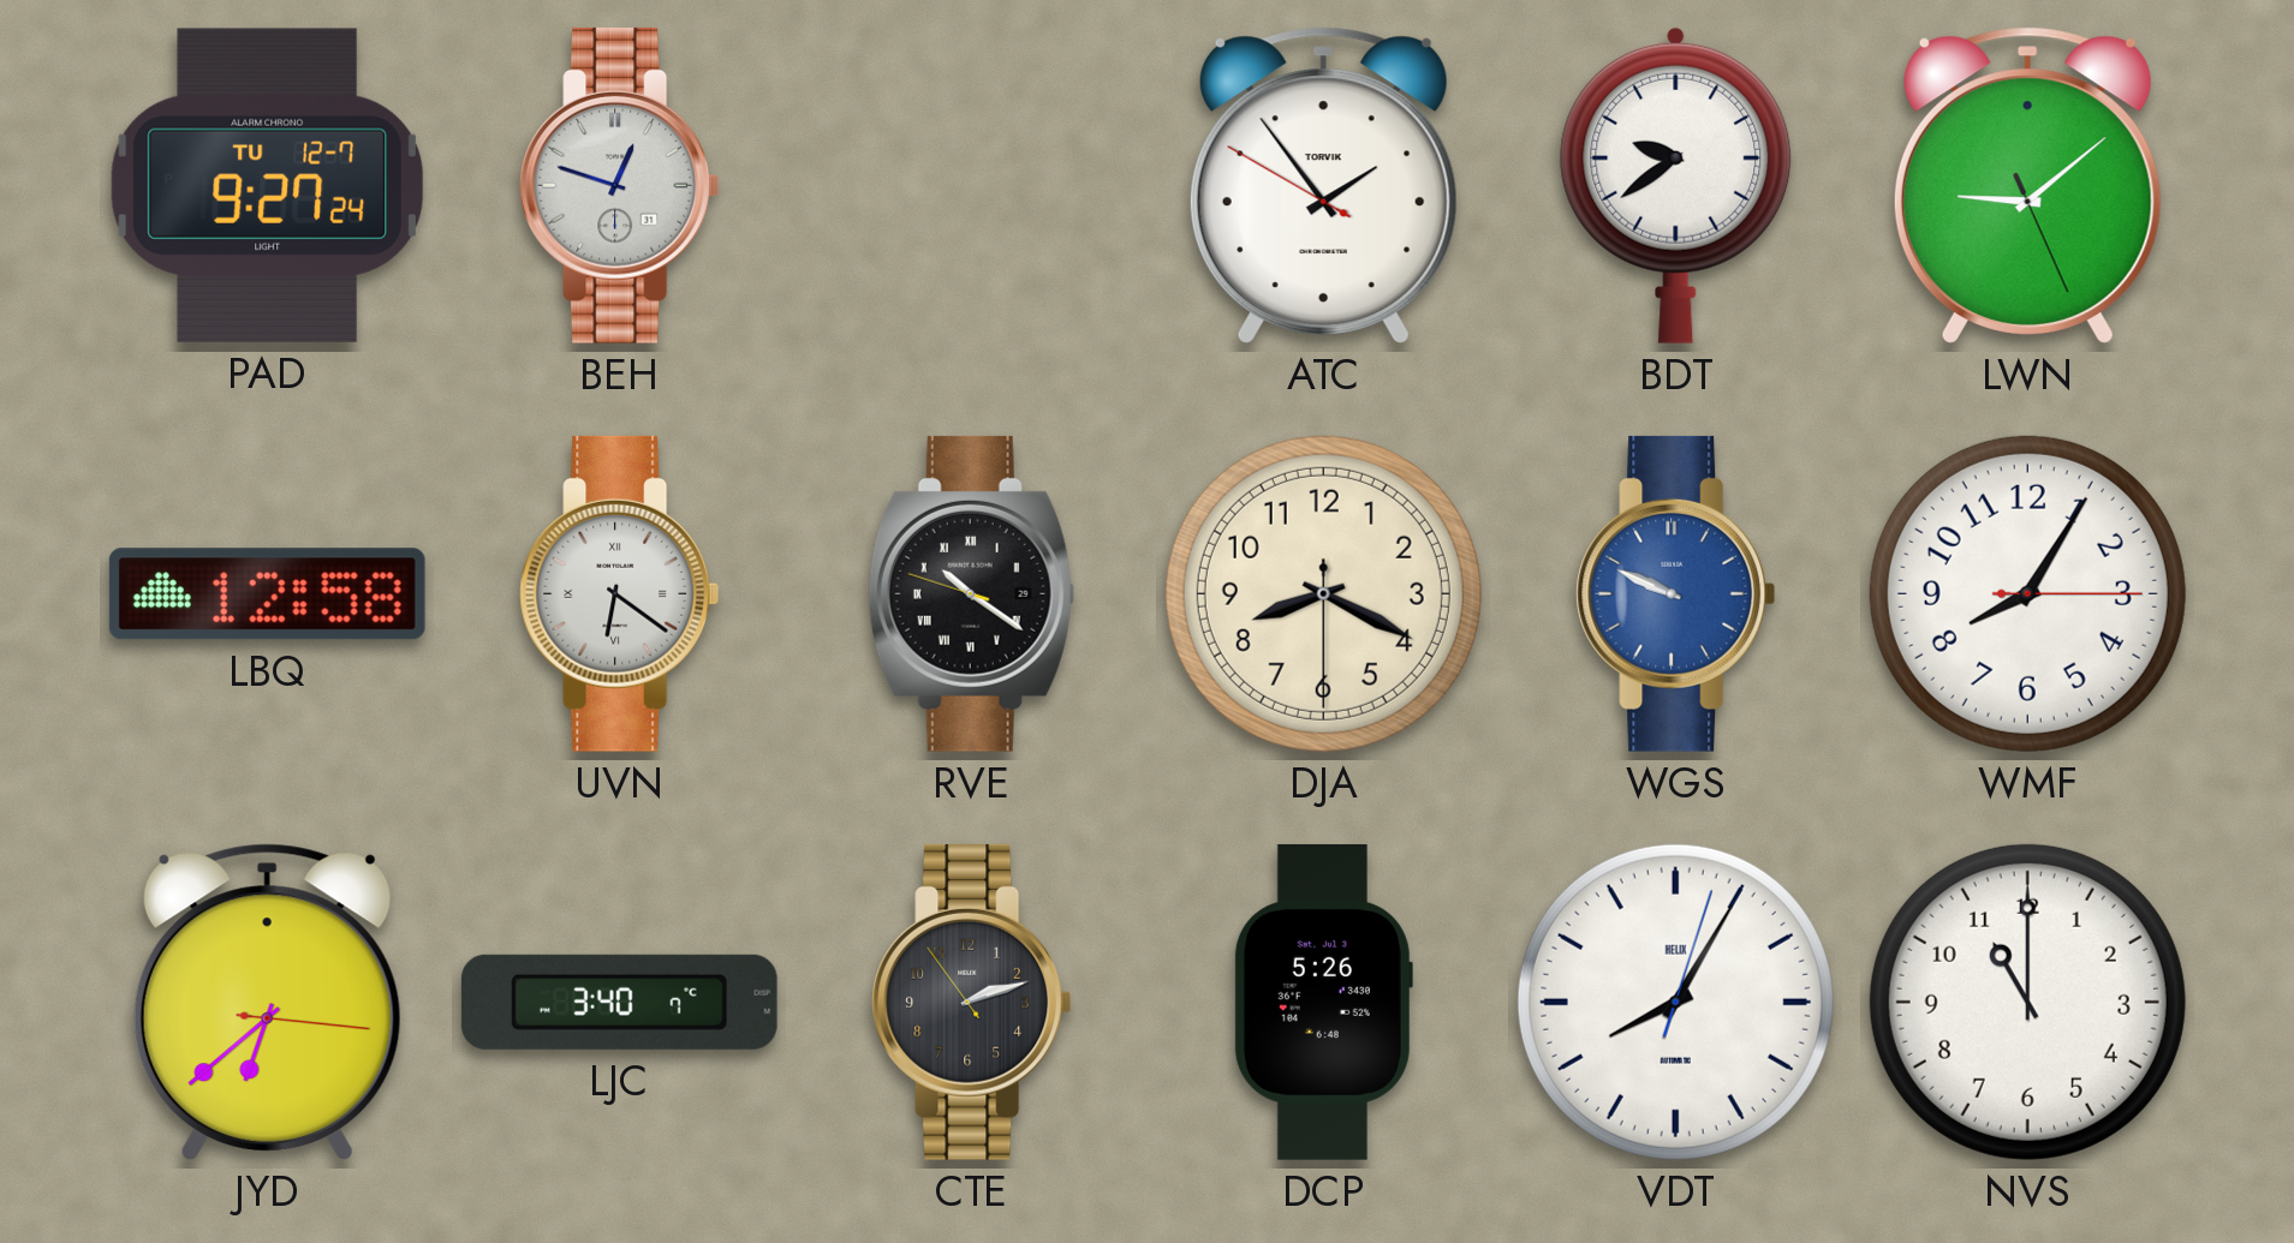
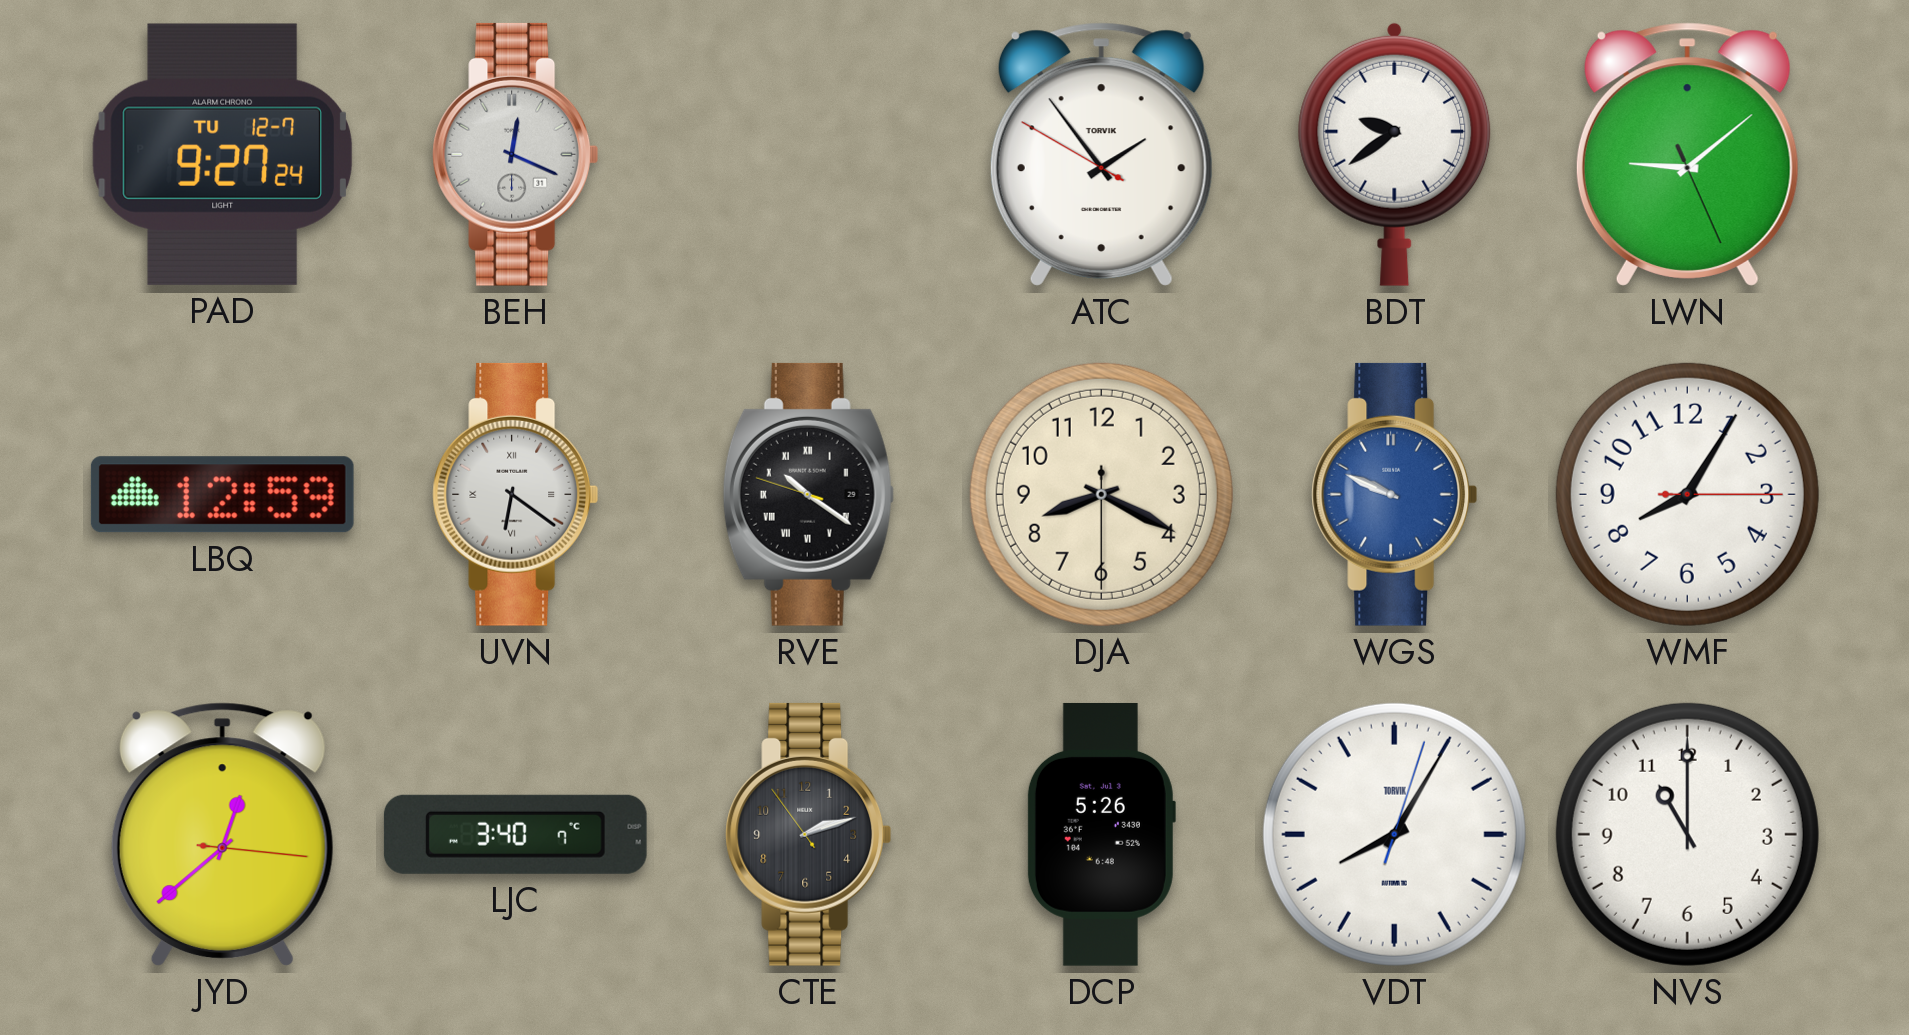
BEH: 12:48 -> 12:19 (516, 154)
LBQ: 12:58 -> 12:59 (222, 495)
JYD: 6:38 -> 12:38 (222, 834)
VDT brand: HELIX -> TORVIK (1394, 834)
